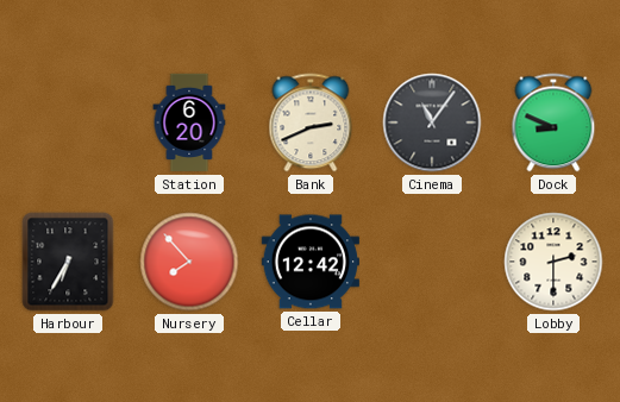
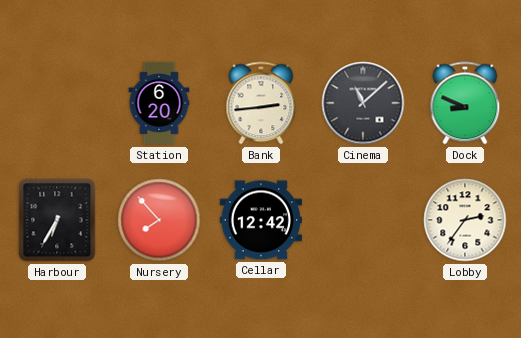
Bank: 2:41 -> 2:44 (261, 103)
Cinema: 11:06 -> 11:08 (363, 103)
Lobby: 2:30 -> 2:36 (465, 220)
